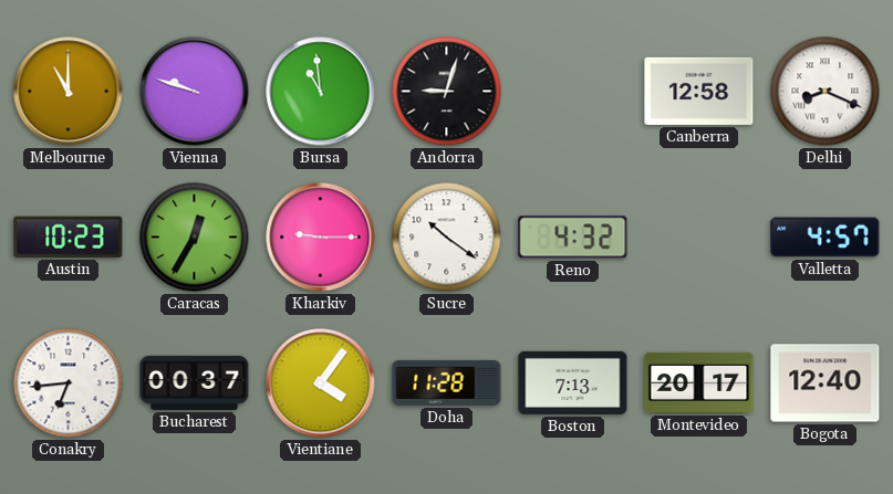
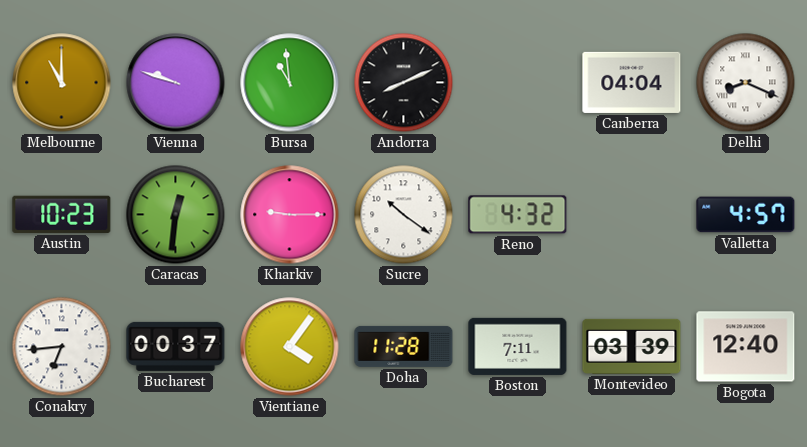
Andorra: 9:03 -> 8:11 (404, 83)
Canberra: 12:58 -> 04:04 (632, 82)
Caracas: 12:35 -> 12:31 (176, 215)
Boston: 7:13 -> 7:11 (518, 346)
Montevideo: 20:17 -> 03:39 (632, 346)
